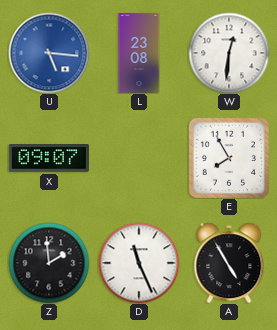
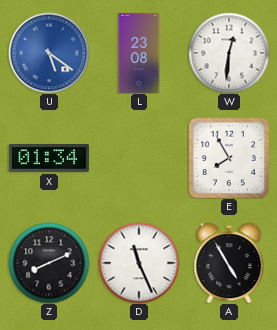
U: 5:16 -> 5:21 (49, 53)
X: 09:07 -> 01:34 (49, 159)
Z: 1:59 -> 8:11 (49, 263)
